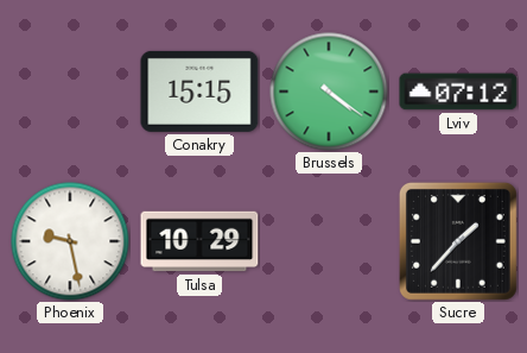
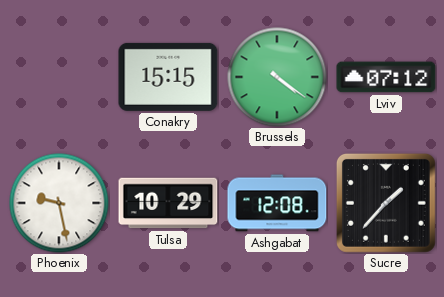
Ashgabat: none -> 12:08 (277, 203)
